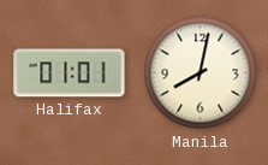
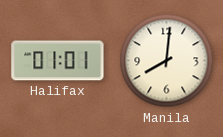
Manila: 8:02 -> 8:01 (167, 61)
